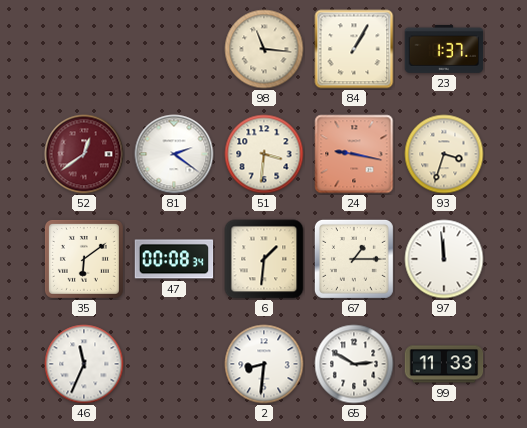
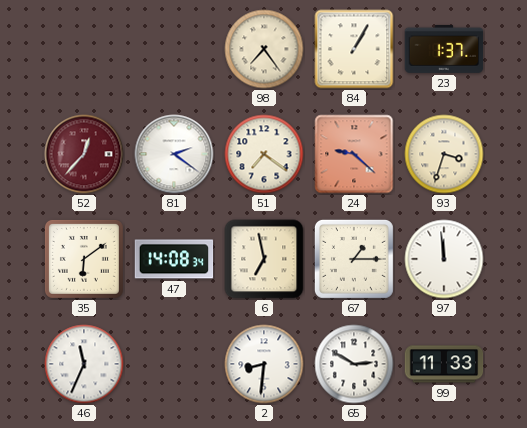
98: 11:16 -> 7:24 (264, 49)
52: 12:39 -> 12:37 (84, 154)
51: 3:31 -> 7:21 (264, 154)
24: 9:17 -> 9:22 (354, 154)
47: 00:08 -> 14:08 (174, 259)
6: 1:31 -> 6:58 (264, 259)
